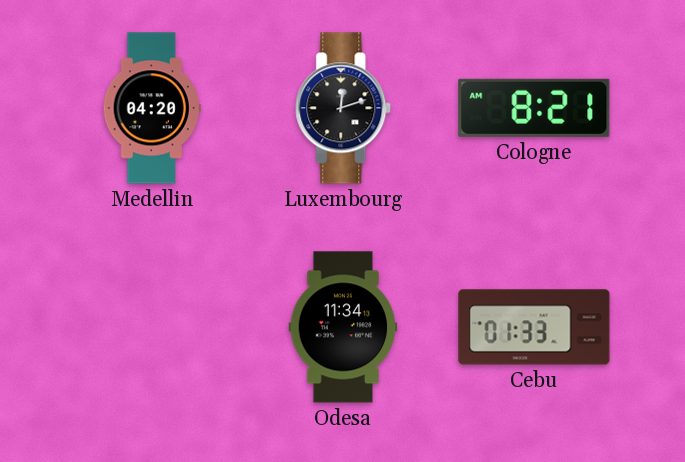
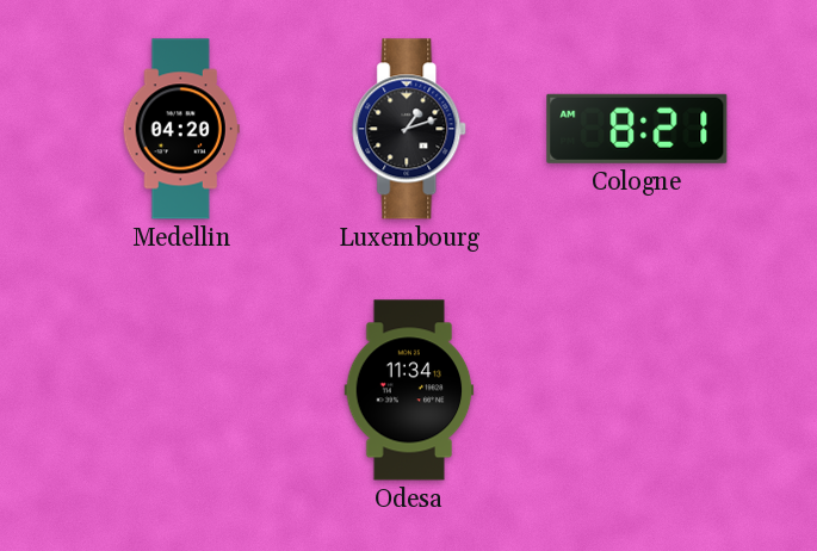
Luxembourg: 12:12 -> 1:12 (410, 129)
Cebu: 01:33 -> none (534, 327)
